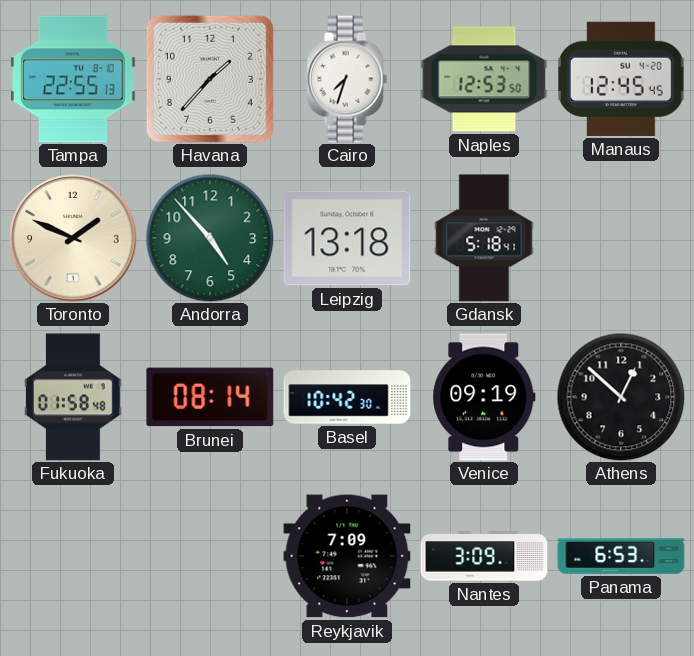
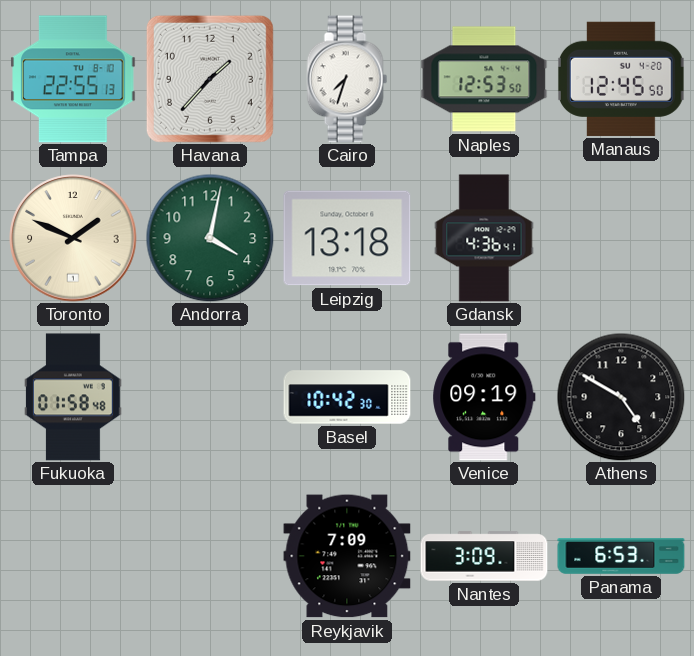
Manaus: 12:45:45 -> 12:45:50 (621, 79)
Andorra: 4:53 -> 4:02 (210, 238)
Gdansk: 5:18 -> 4:36 (484, 238)
Brunei: 08:14 -> none (210, 397)
Athens: 12:52 -> 4:50 (621, 397)
